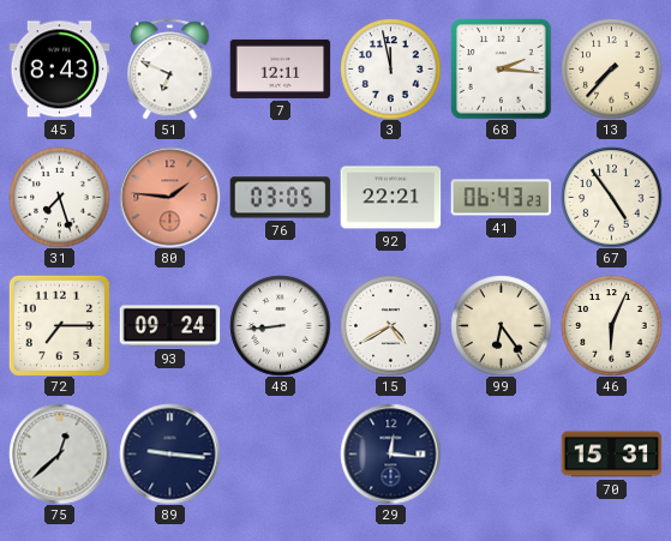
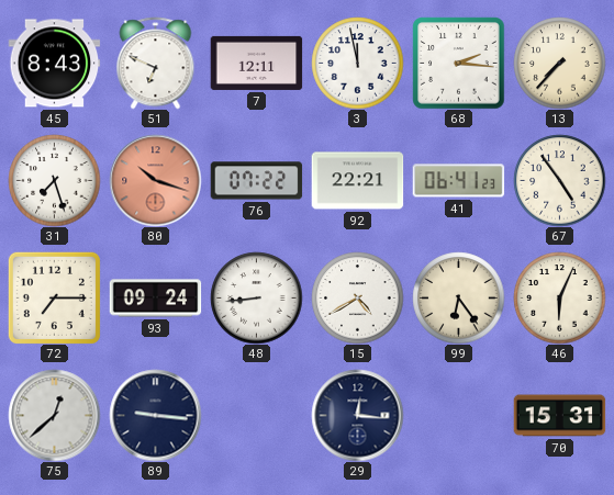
80: 1:46 -> 10:18 (155, 180)
76: 03:05 -> 07:22 (256, 181)
41: 06:43 -> 06:41 (458, 181)
